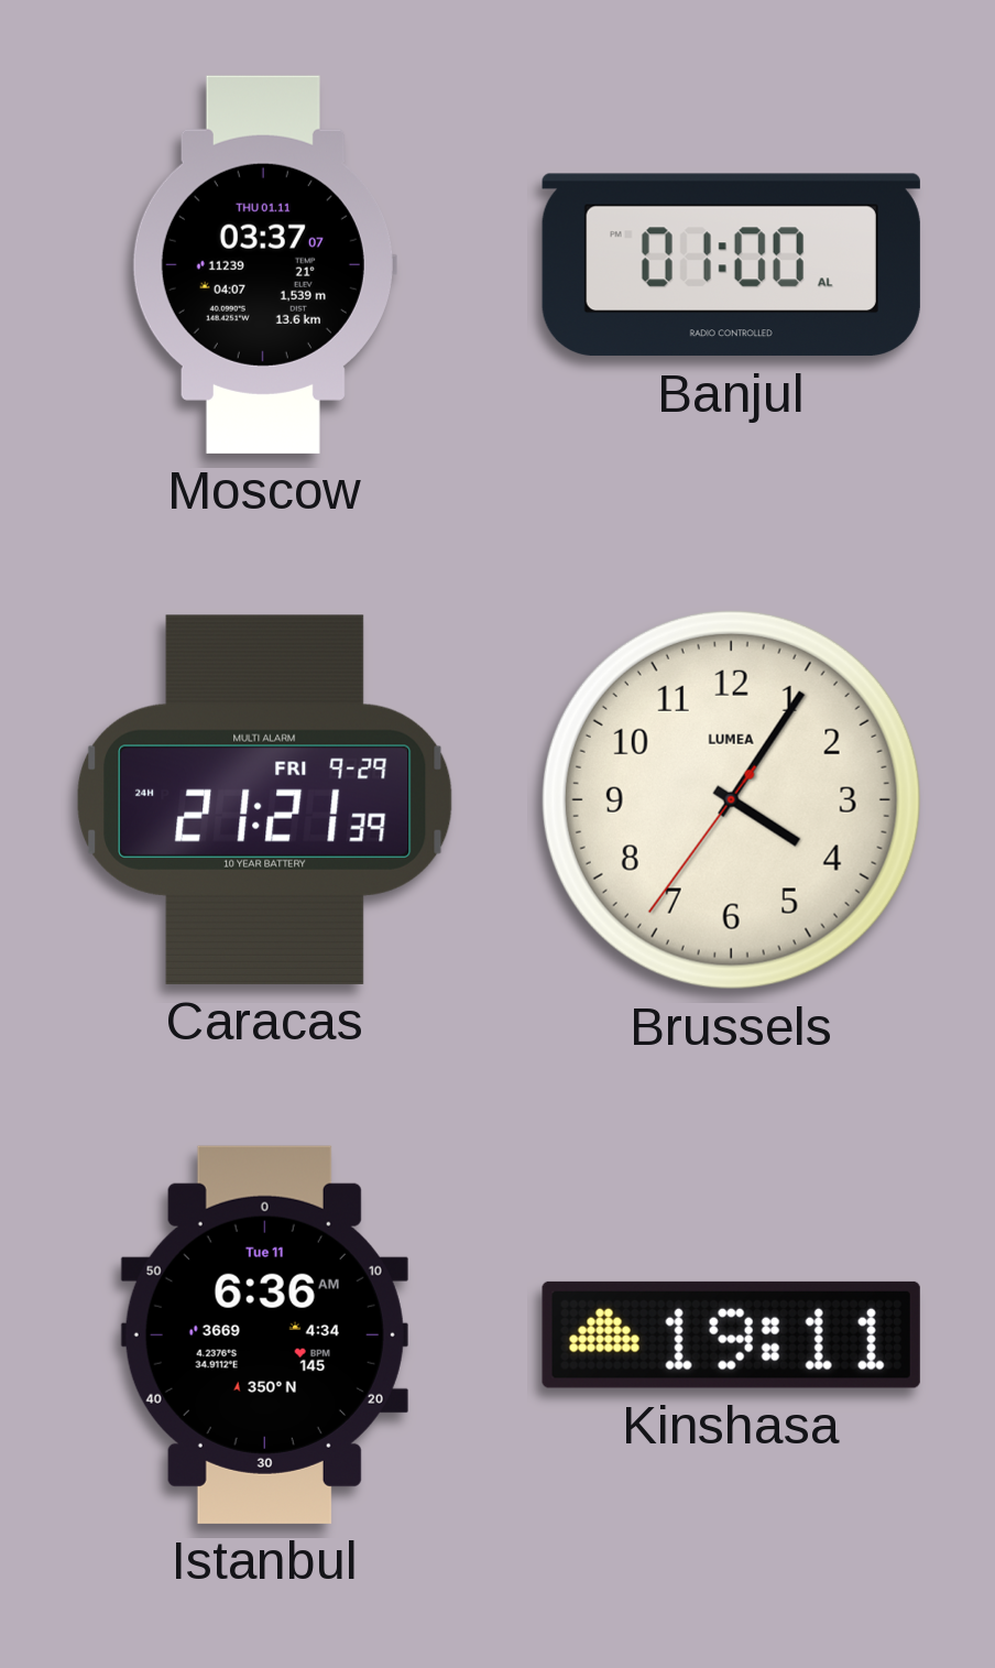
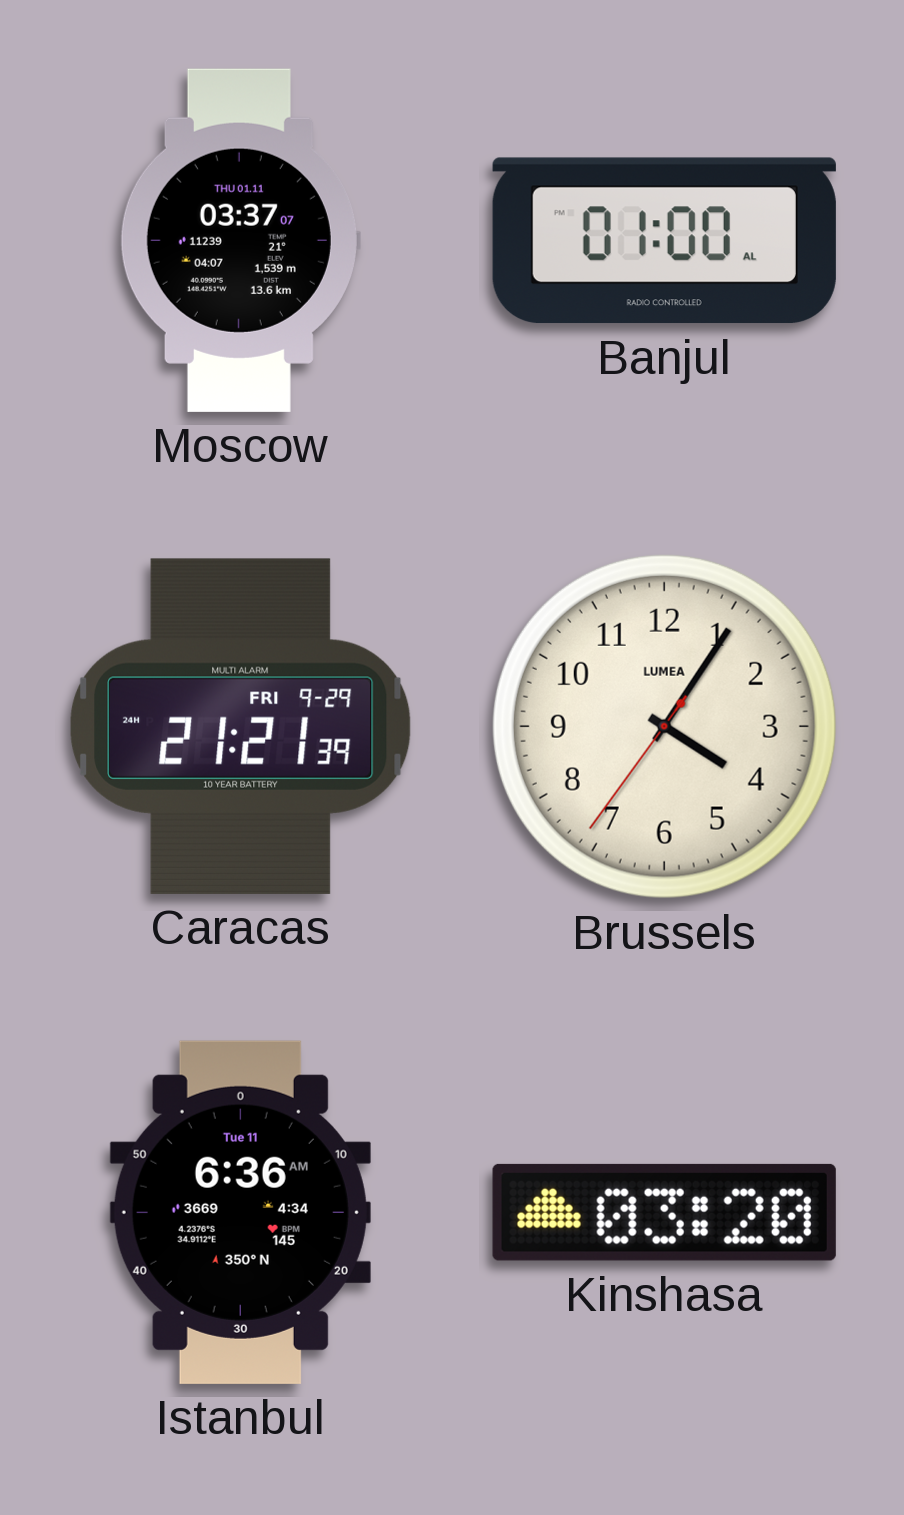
Kinshasa: 19:11 -> 03:20 (664, 1212)
